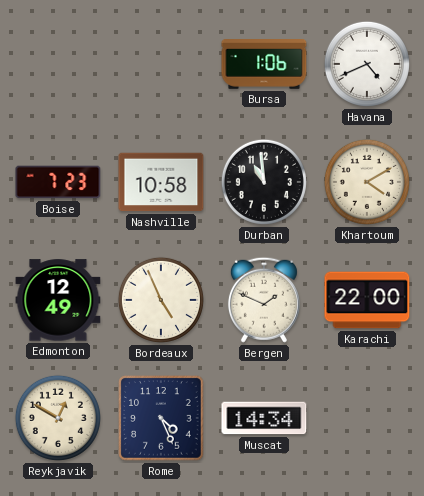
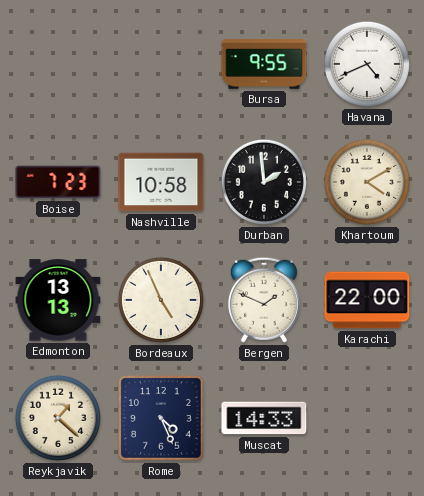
Bursa: 1:06 -> 9:55 (264, 65)
Durban: 10:59 -> 1:59 (264, 182)
Edmonton: 12:49 -> 13:13 (58, 300)
Reykjavik: 12:50 -> 1:22 (58, 418)
Muscat: 14:34 -> 14:33 (264, 418)
